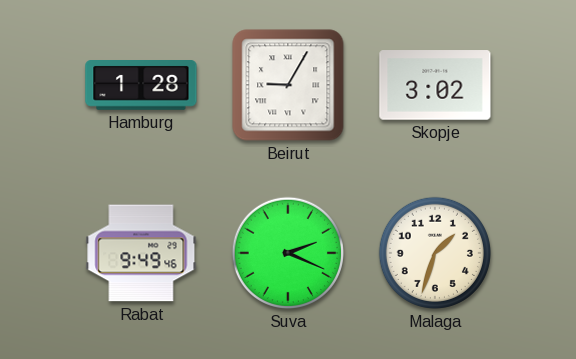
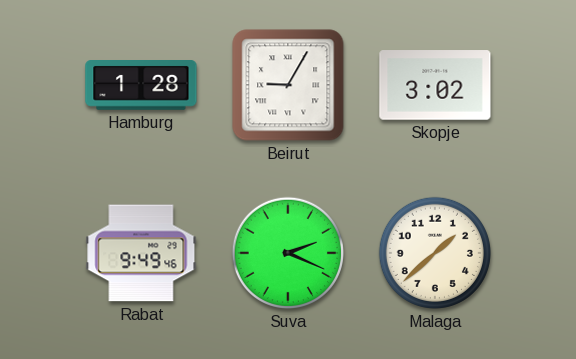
Malaga: 1:33 -> 1:38 (435, 253)
